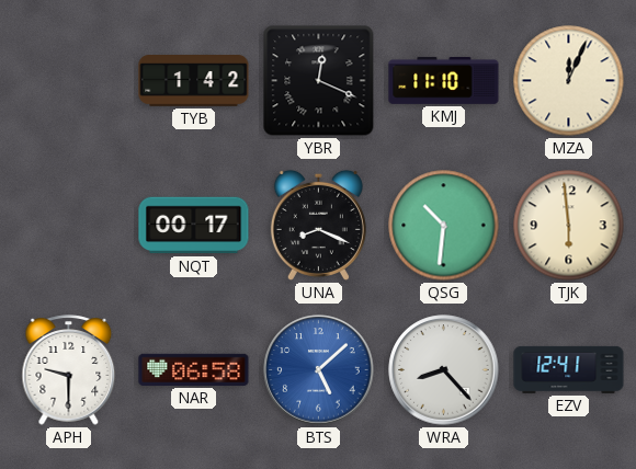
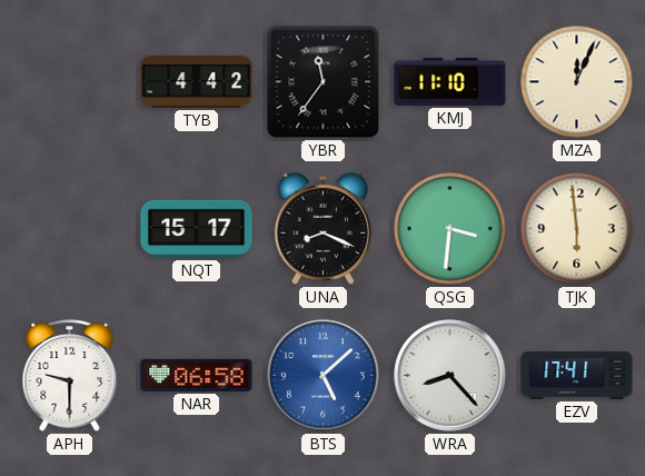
TYB: 1:42 -> 4:42 (197, 82)
YBR: 12:19 -> 11:36 (324, 82)
NQT: 00:17 -> 15:17 (197, 229)
QSG: 10:31 -> 3:31 (450, 229)
EZV: 12:41 -> 17:41 (577, 375)
